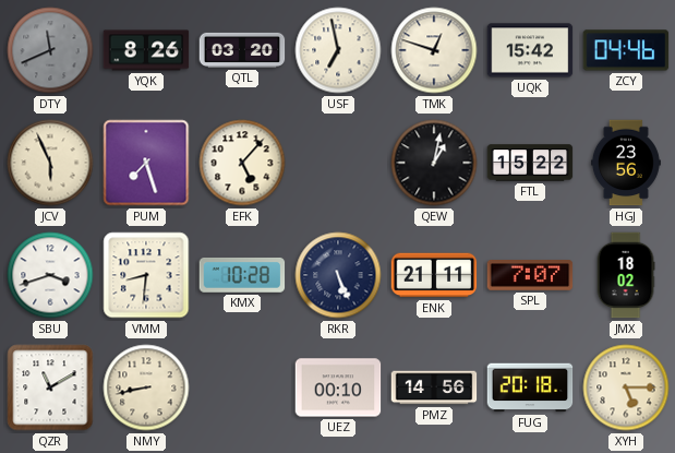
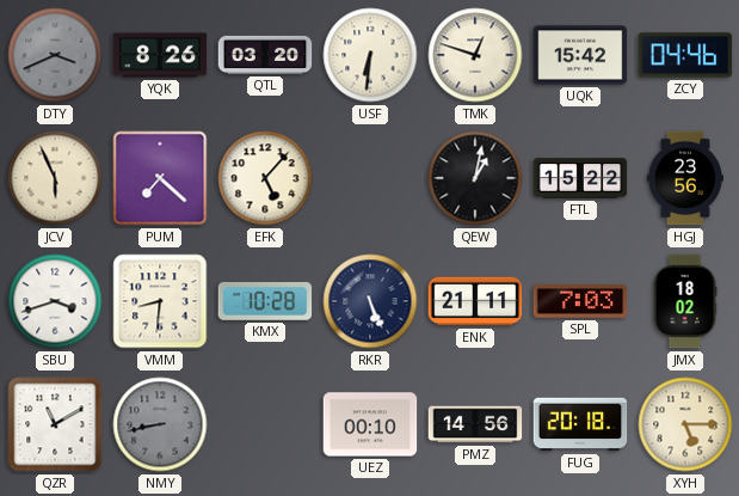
DTY: 11:41 -> 3:41 (55, 55)
USF: 6:58 -> 6:31 (370, 55)
PUM: 7:27 -> 7:22 (160, 178)
SPL: 7:07 -> 7:03 (580, 302)
NMY dial: cream -> grey (160, 424)
